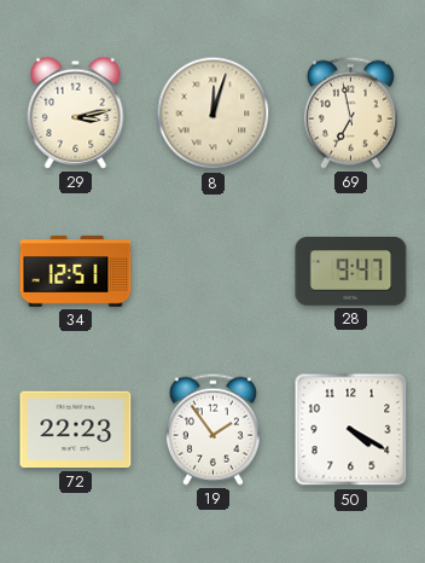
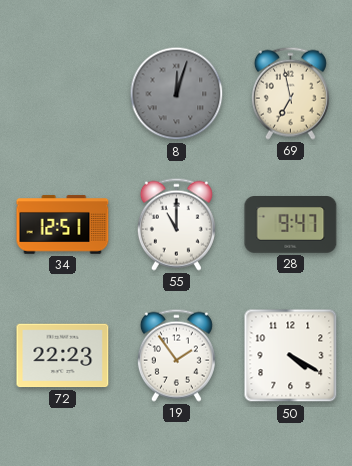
29: 3:13 -> none (76, 112)
8 dial: cream -> grey (177, 94)
55: none -> 11:00 (176, 224)
